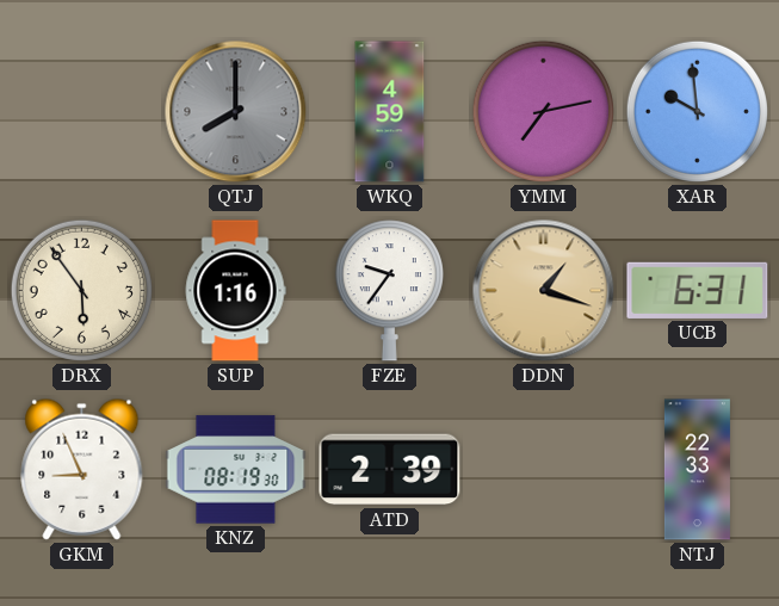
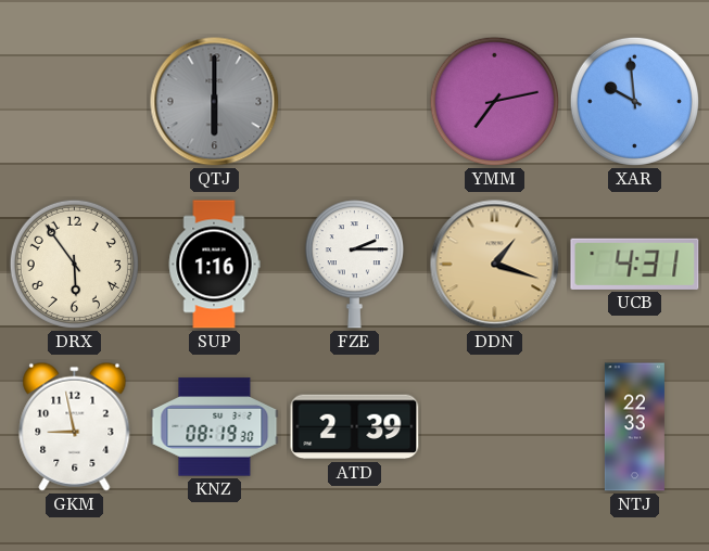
QTJ: 8:00 -> 6:00 (215, 102)
WKQ: 4:59 -> none (390, 112)
FZE: 9:36 -> 2:15 (354, 265)
UCB: 6:31 -> 4:31 (635, 264)
GKM: 8:56 -> 8:58 (75, 426)
